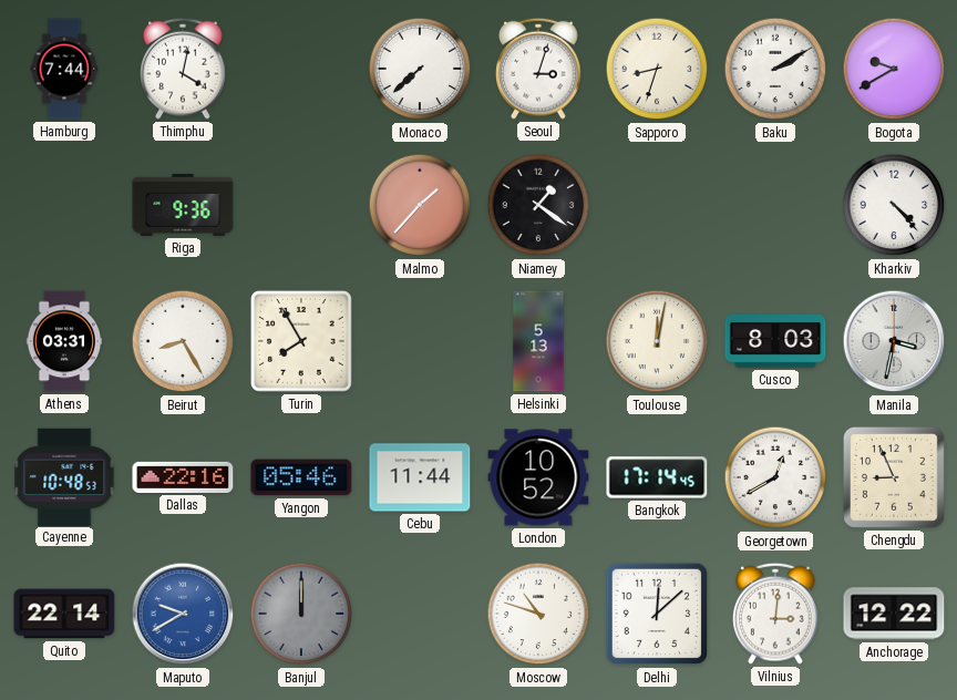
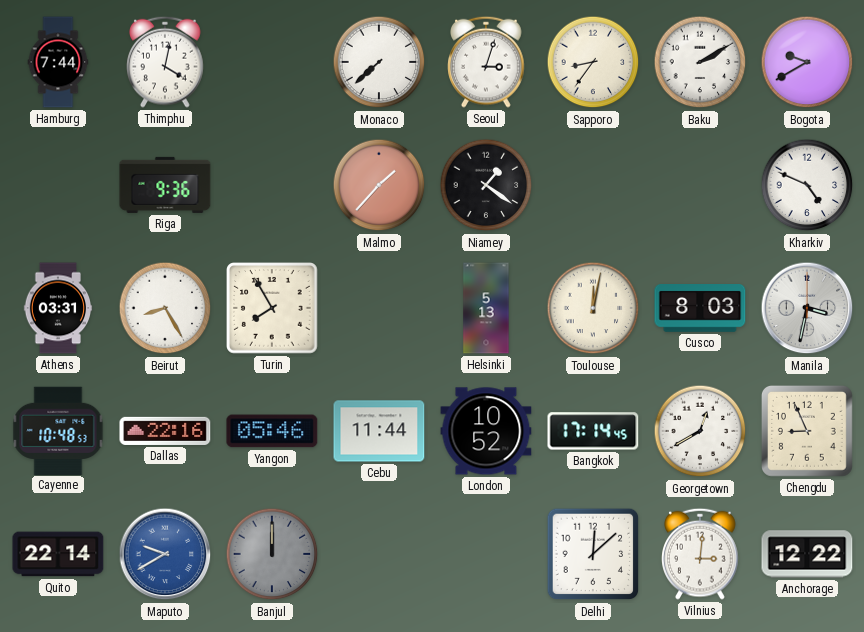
Sapporo: 8:33 -> 8:36 (593, 62)
Kharkiv: 4:23 -> 4:49 (807, 185)
Moscow: 10:48 -> none (538, 614)
